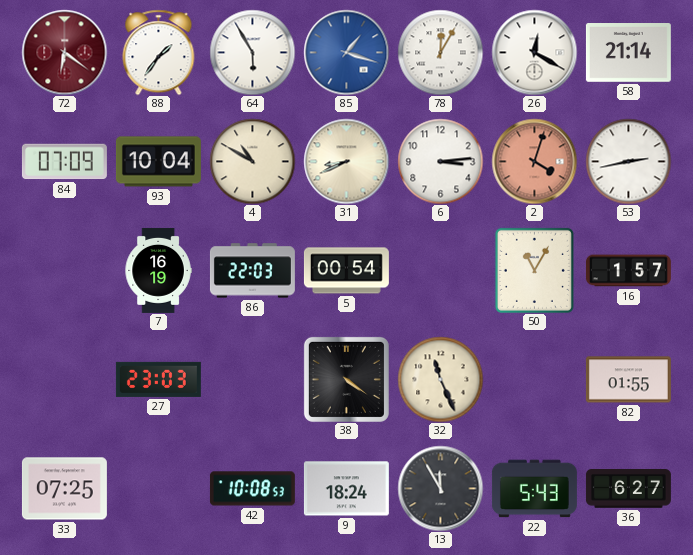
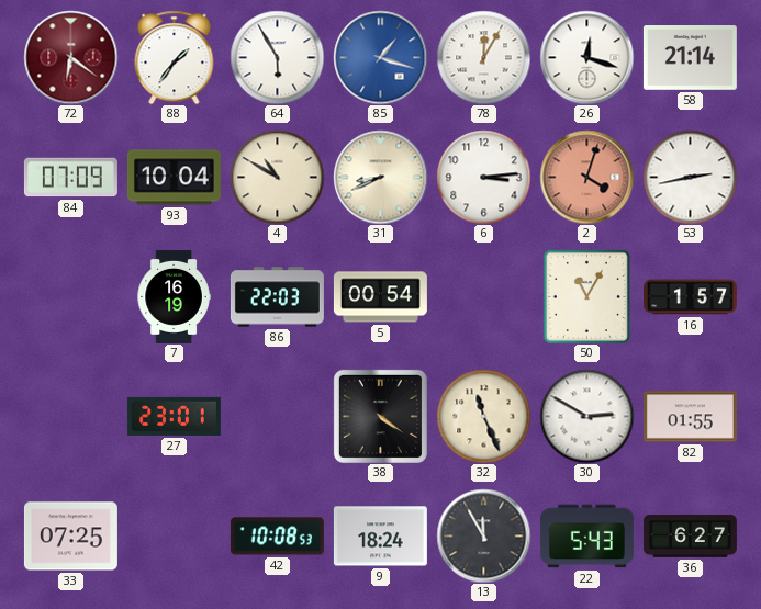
26: 12:20 -> 12:18 (586, 57)
27: 23:03 -> 23:01 (174, 416)
30: none -> 2:50 (586, 416)
